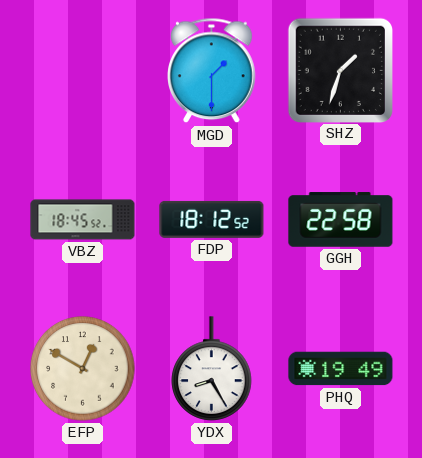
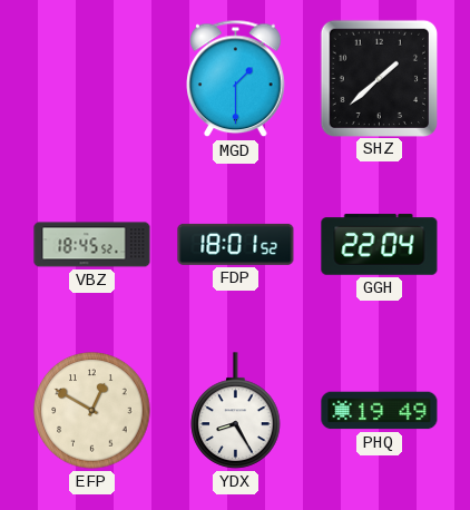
SHZ: 1:33 -> 1:38 (379, 78)
FDP: 18:12 -> 18:01 (236, 244)
GGH: 22:58 -> 22:04 (380, 245)
